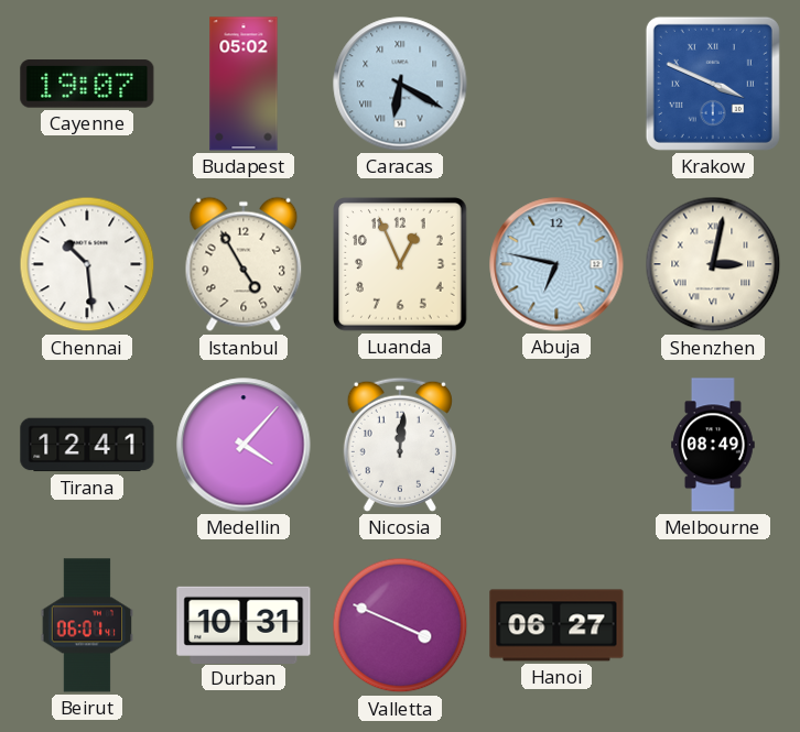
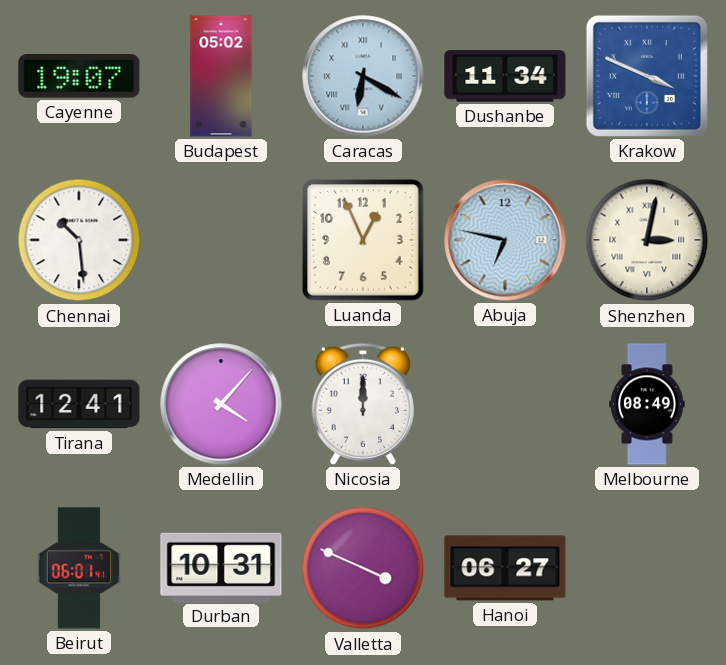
Dushanbe: none -> 11:34 (505, 76)
Istanbul: 4:55 -> none (244, 264)
Nicosia: 12:01 -> 12:00 (363, 404)
